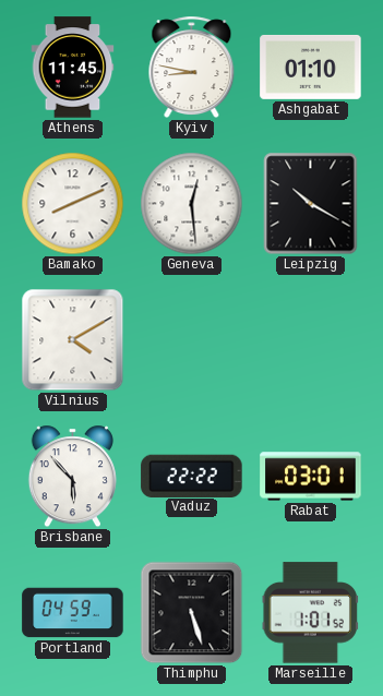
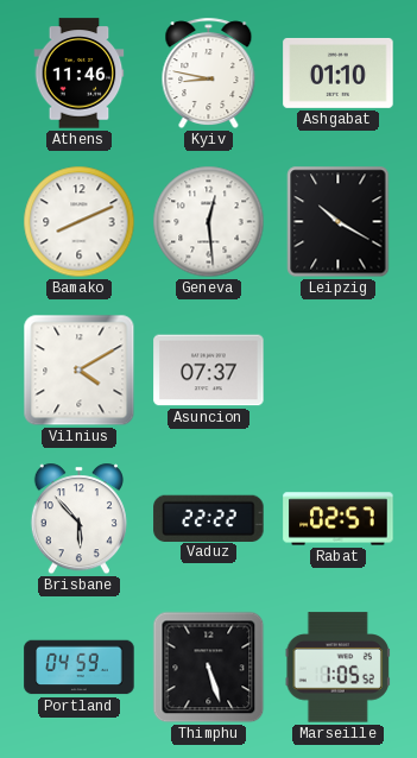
Athens: 11:45 -> 11:46 (80, 74)
Asuncion: none -> 07:37 (209, 371)
Rabat: 03:01 -> 02:57 (339, 519)
Marseille: 1:01 -> 1:05 (337, 668)
